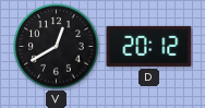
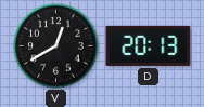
D: 20:12 -> 20:13 (149, 45)
